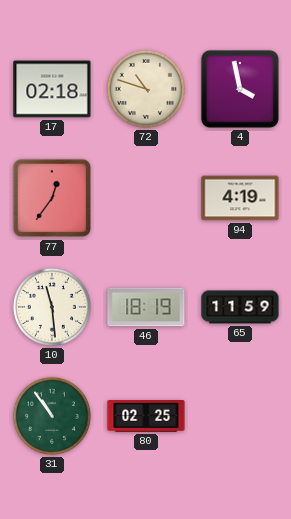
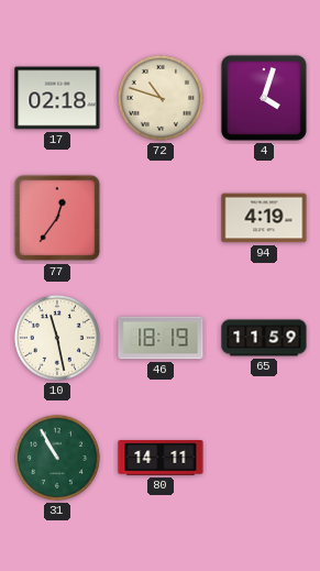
4: 3:58 -> 4:03 (264, 98)
10: 11:29 -> 11:28 (57, 338)
31: 10:54 -> 10:55 (57, 458)
80: 02:25 -> 14:11 (161, 459)
